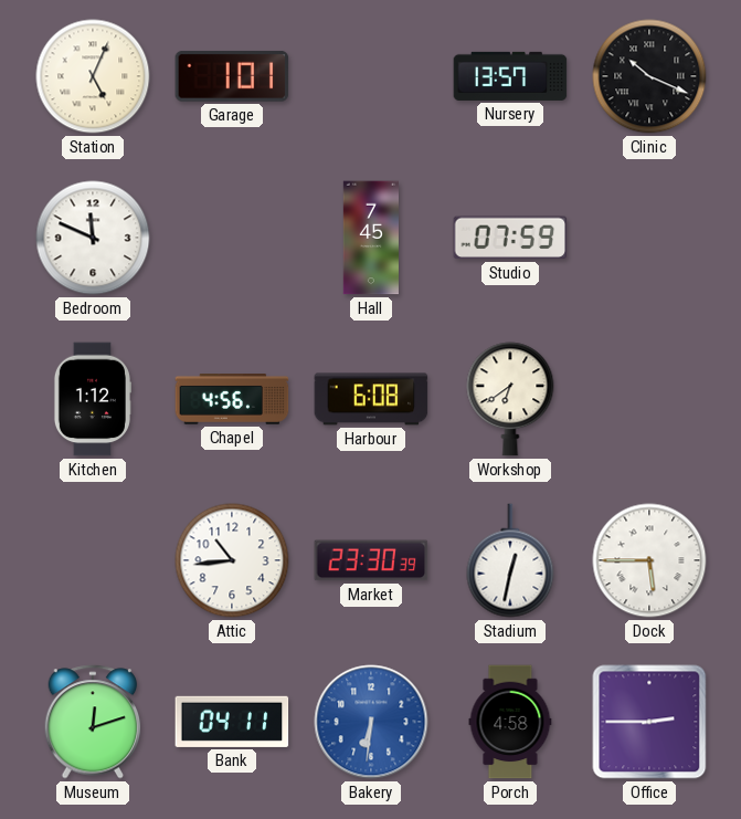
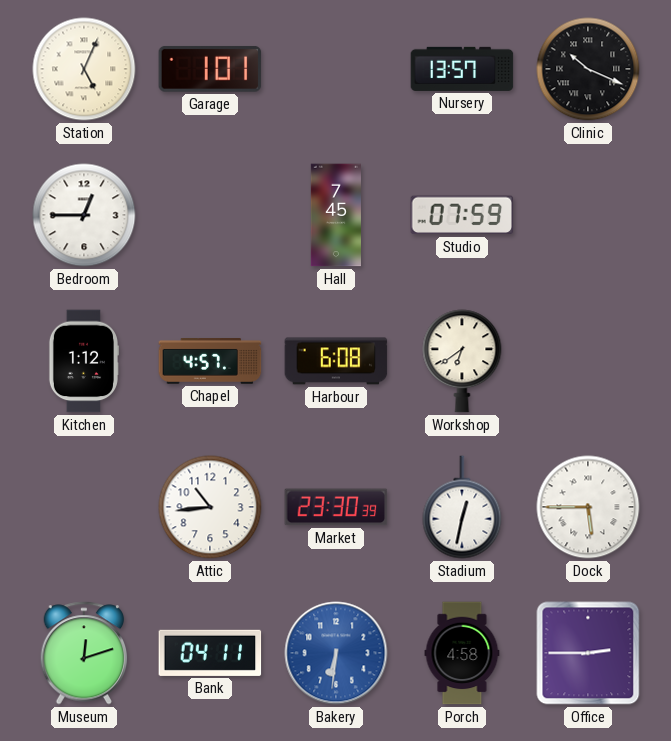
Bedroom: 11:49 -> 12:45 (84, 215)
Chapel: 4:56 -> 4:57 (210, 362)
